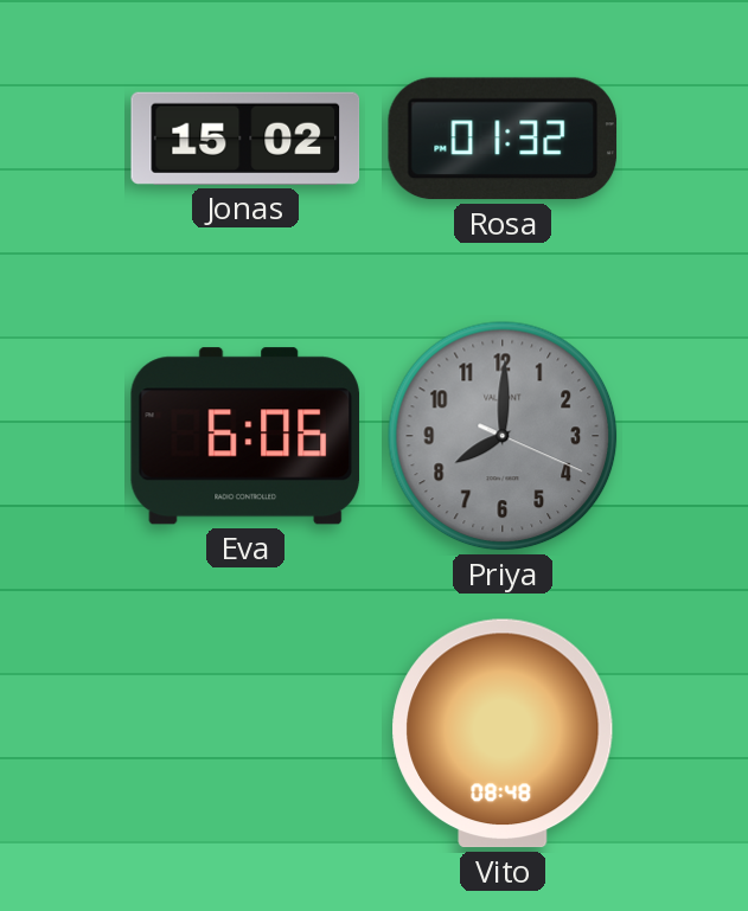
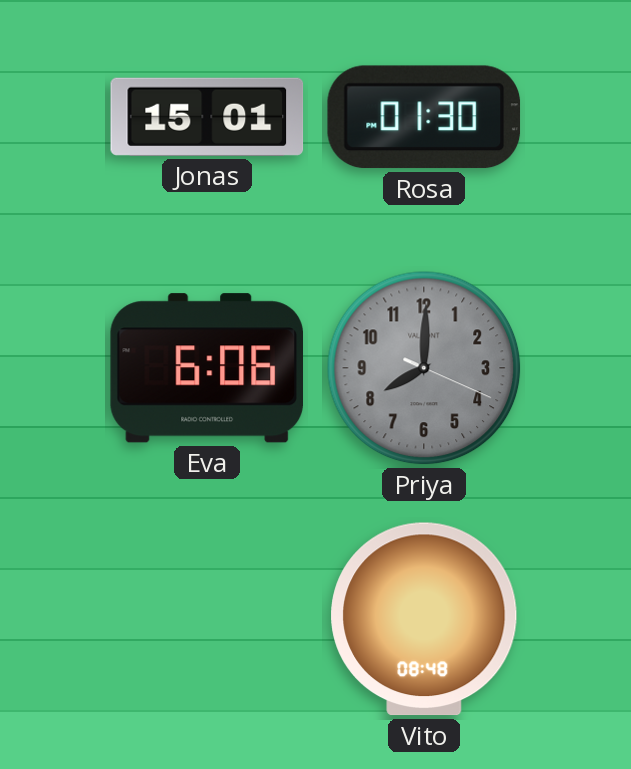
Jonas: 15:02 -> 15:01 (207, 117)
Rosa: 01:32 -> 01:30 (424, 117)
